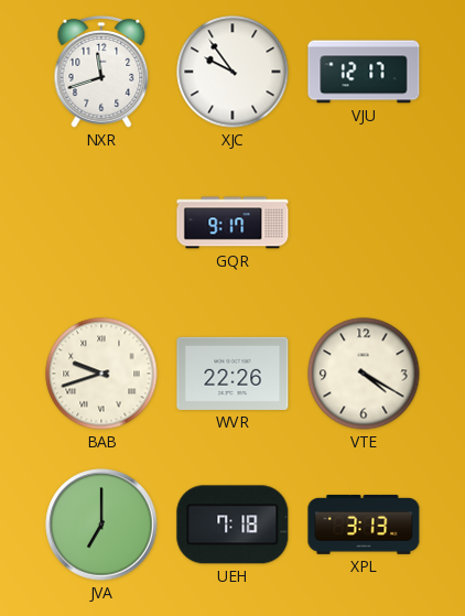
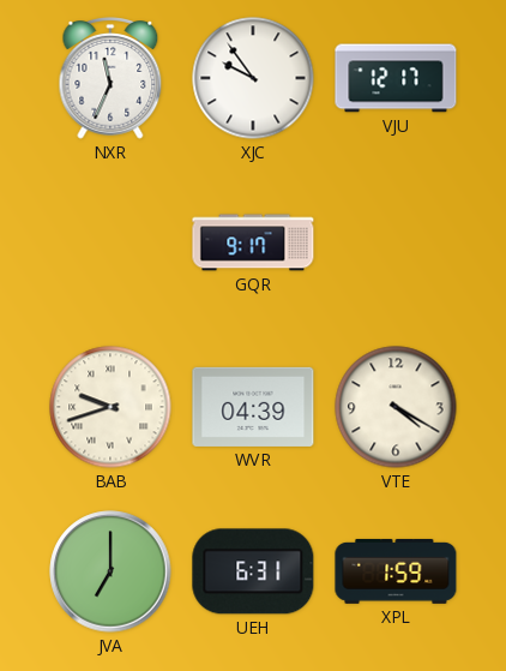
NXR: 11:42 -> 11:34 (110, 79)
WVR: 22:26 -> 04:39 (253, 407)
UEH: 7:18 -> 6:31 (253, 571)
XPL: 3:13 -> 1:59 (396, 571)
